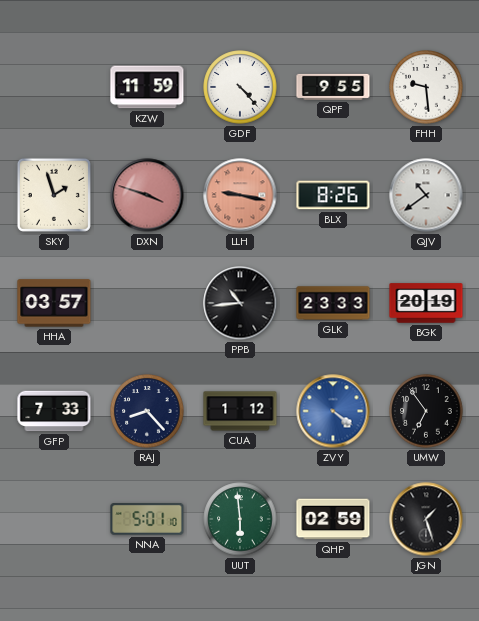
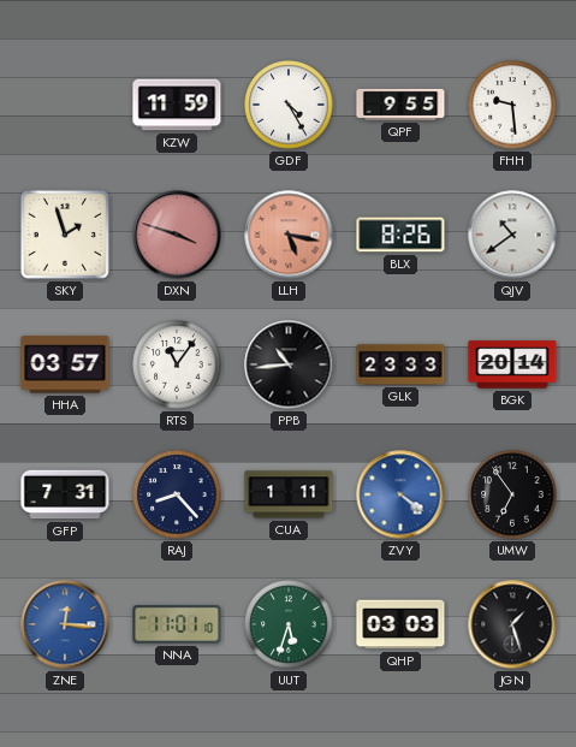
GDF: 4:23 -> 4:25 (289, 105)
LLH: 9:17 -> 5:17 (289, 235)
RTS: none -> 11:06 (177, 364)
BGK: 20:19 -> 20:14 (512, 364)
GFP: 7:33 -> 7:31 (65, 494)
CUA: 1:12 -> 1:11 (289, 494)
ZNE: none -> 12:16 (65, 624)
NNA: 5:01 -> 11:01 (177, 626)
UUT: 5:59 -> 5:33 (289, 624)
QHP: 02:59 -> 03:03 (400, 624)
